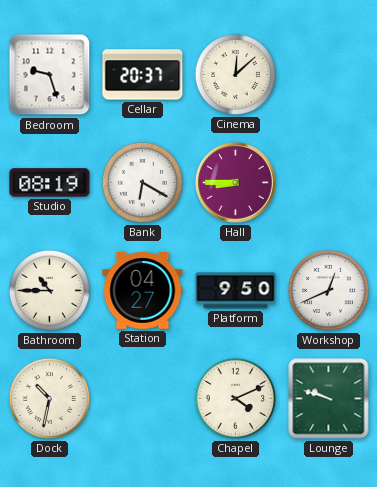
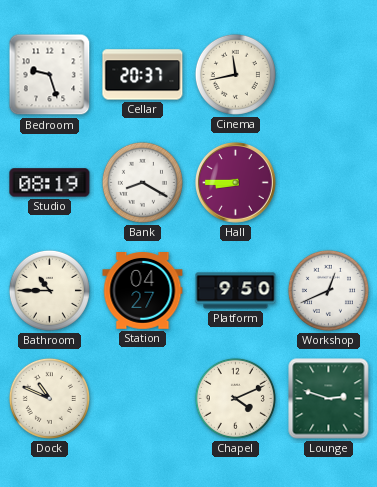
Cinema: 12:08 -> 11:43 (235, 74)
Bank: 6:20 -> 8:20 (142, 182)
Dock: 10:32 -> 10:49 (49, 398)
Lounge: 9:48 -> 2:48 (329, 399)
